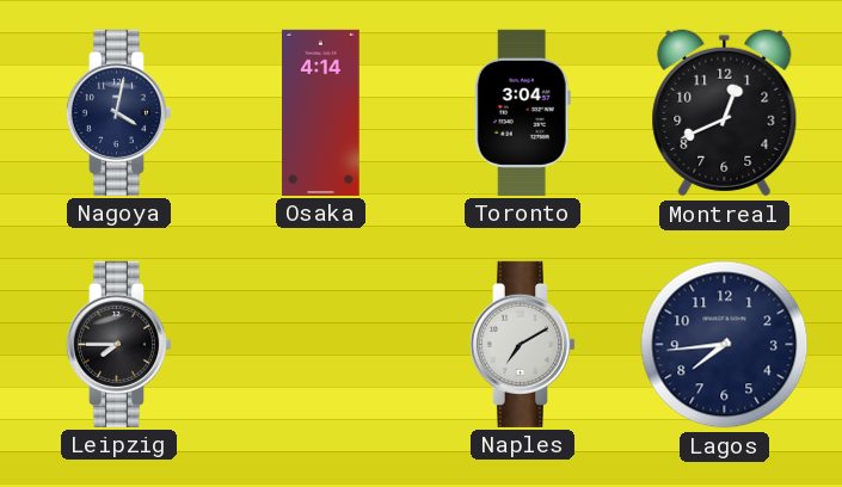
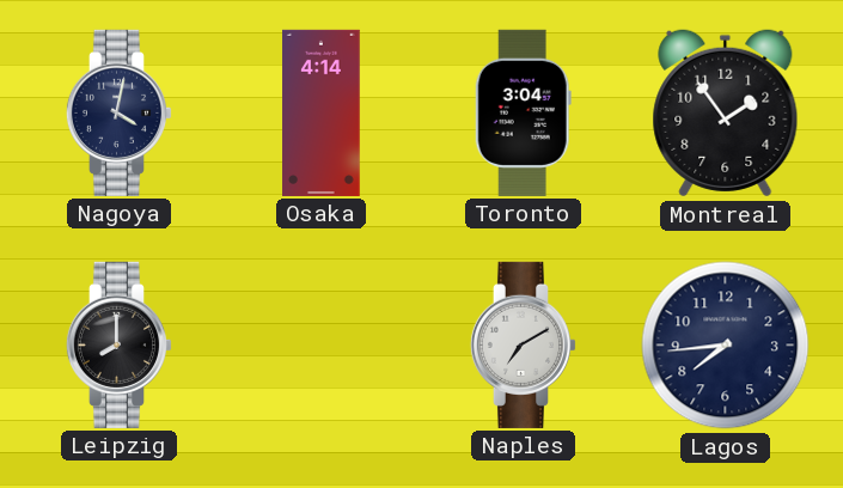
Montreal: 12:41 -> 1:54 (726, 114)
Leipzig: 7:45 -> 8:00 (120, 344)
